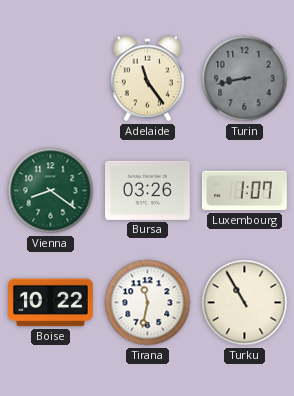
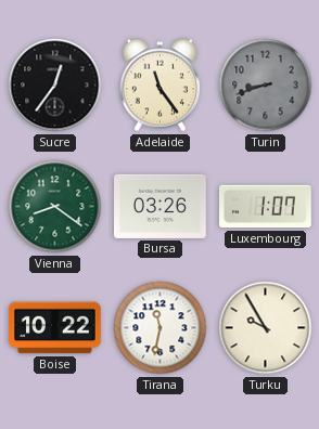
Sucre: none -> 12:36 (55, 86)
Turin: 8:43 -> 8:42 (266, 86)
Turku: 10:55 -> 9:55 (266, 328)
